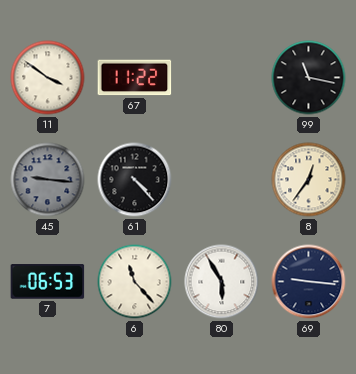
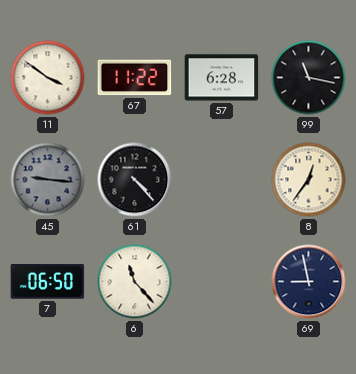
57: none -> 6:28 (222, 78)
7: 06:53 -> 06:50 (48, 282)
80: 5:55 -> none (222, 282)
69: 9:16 -> 8:58 (309, 282)
